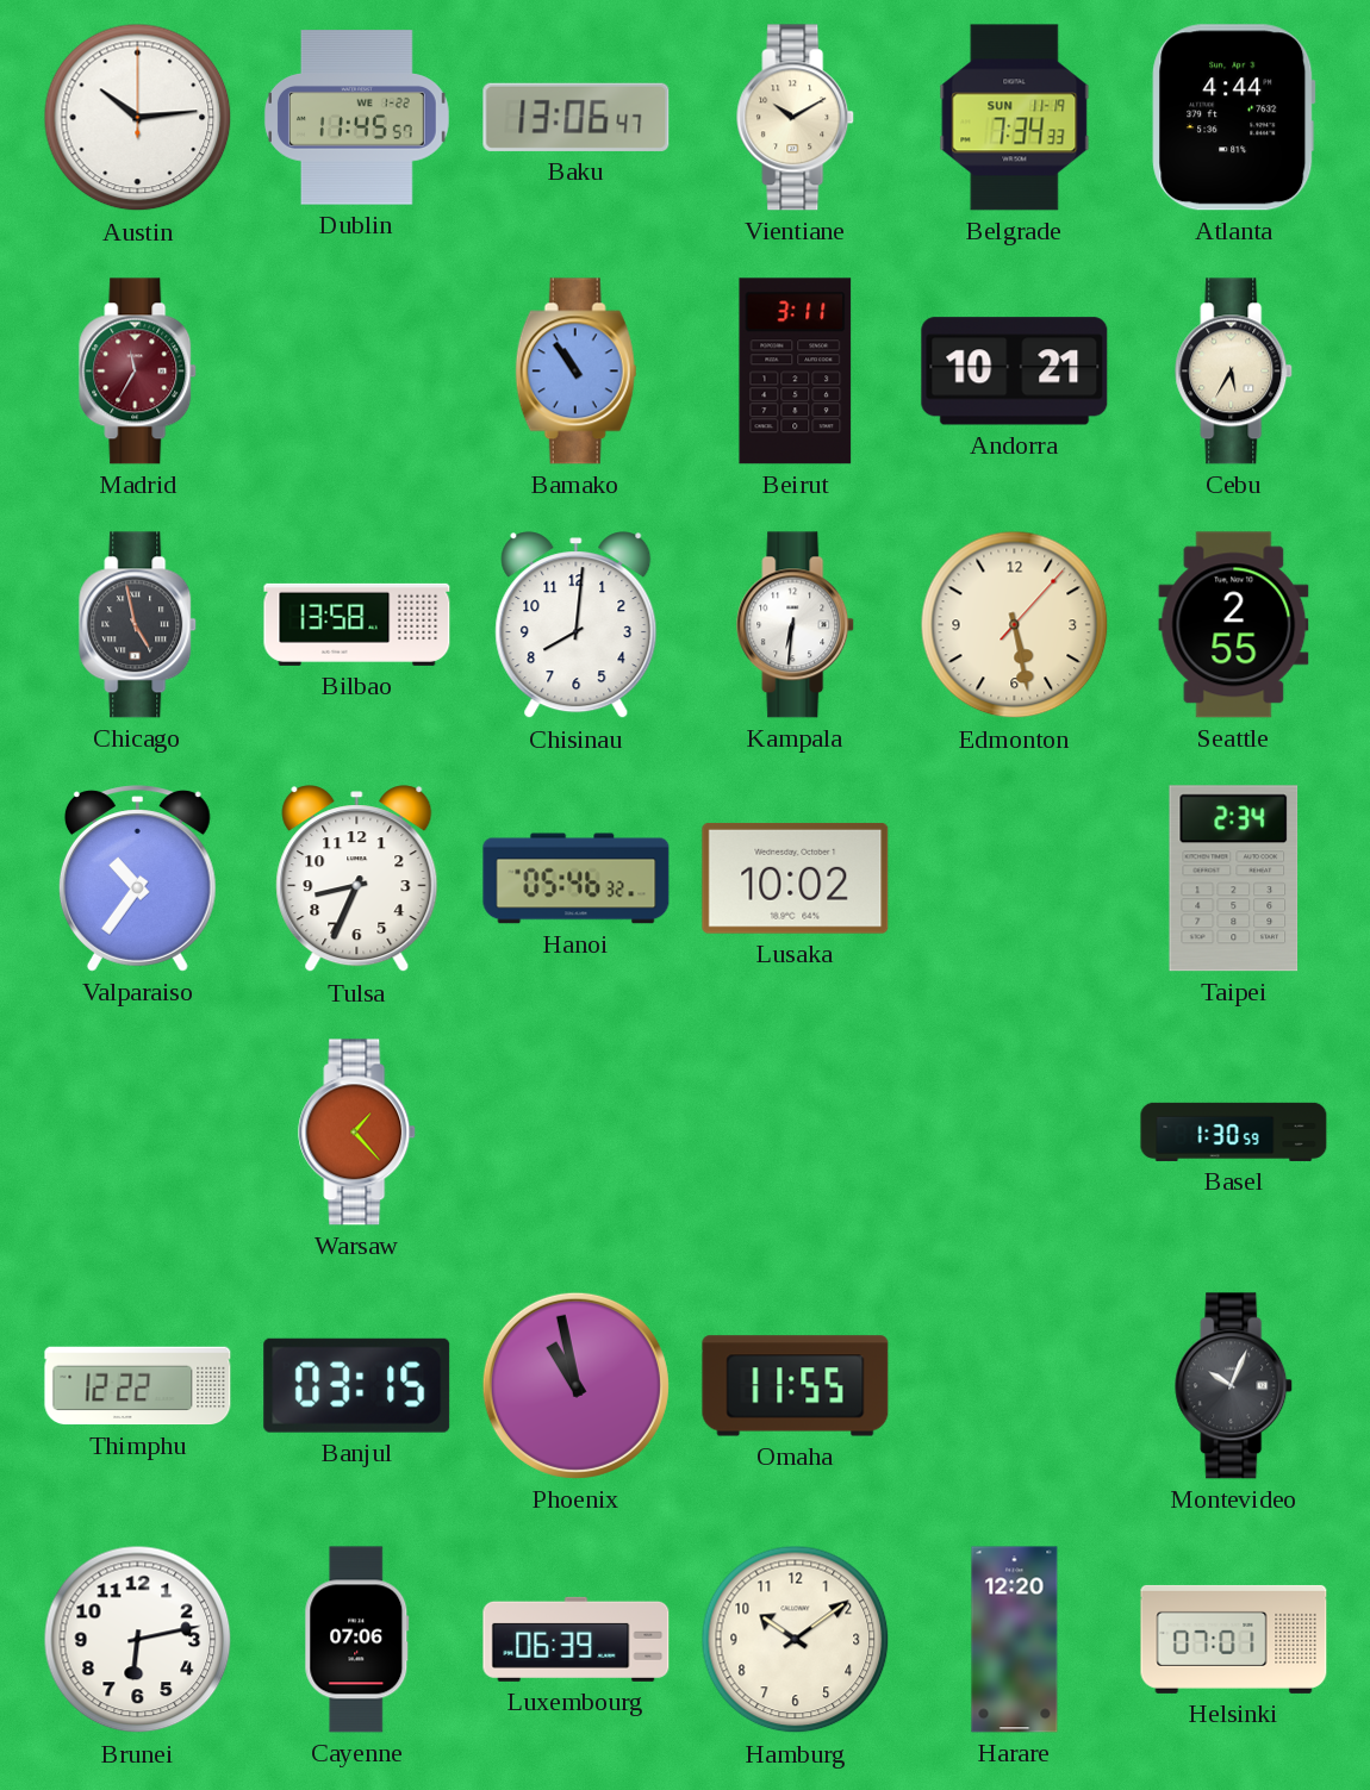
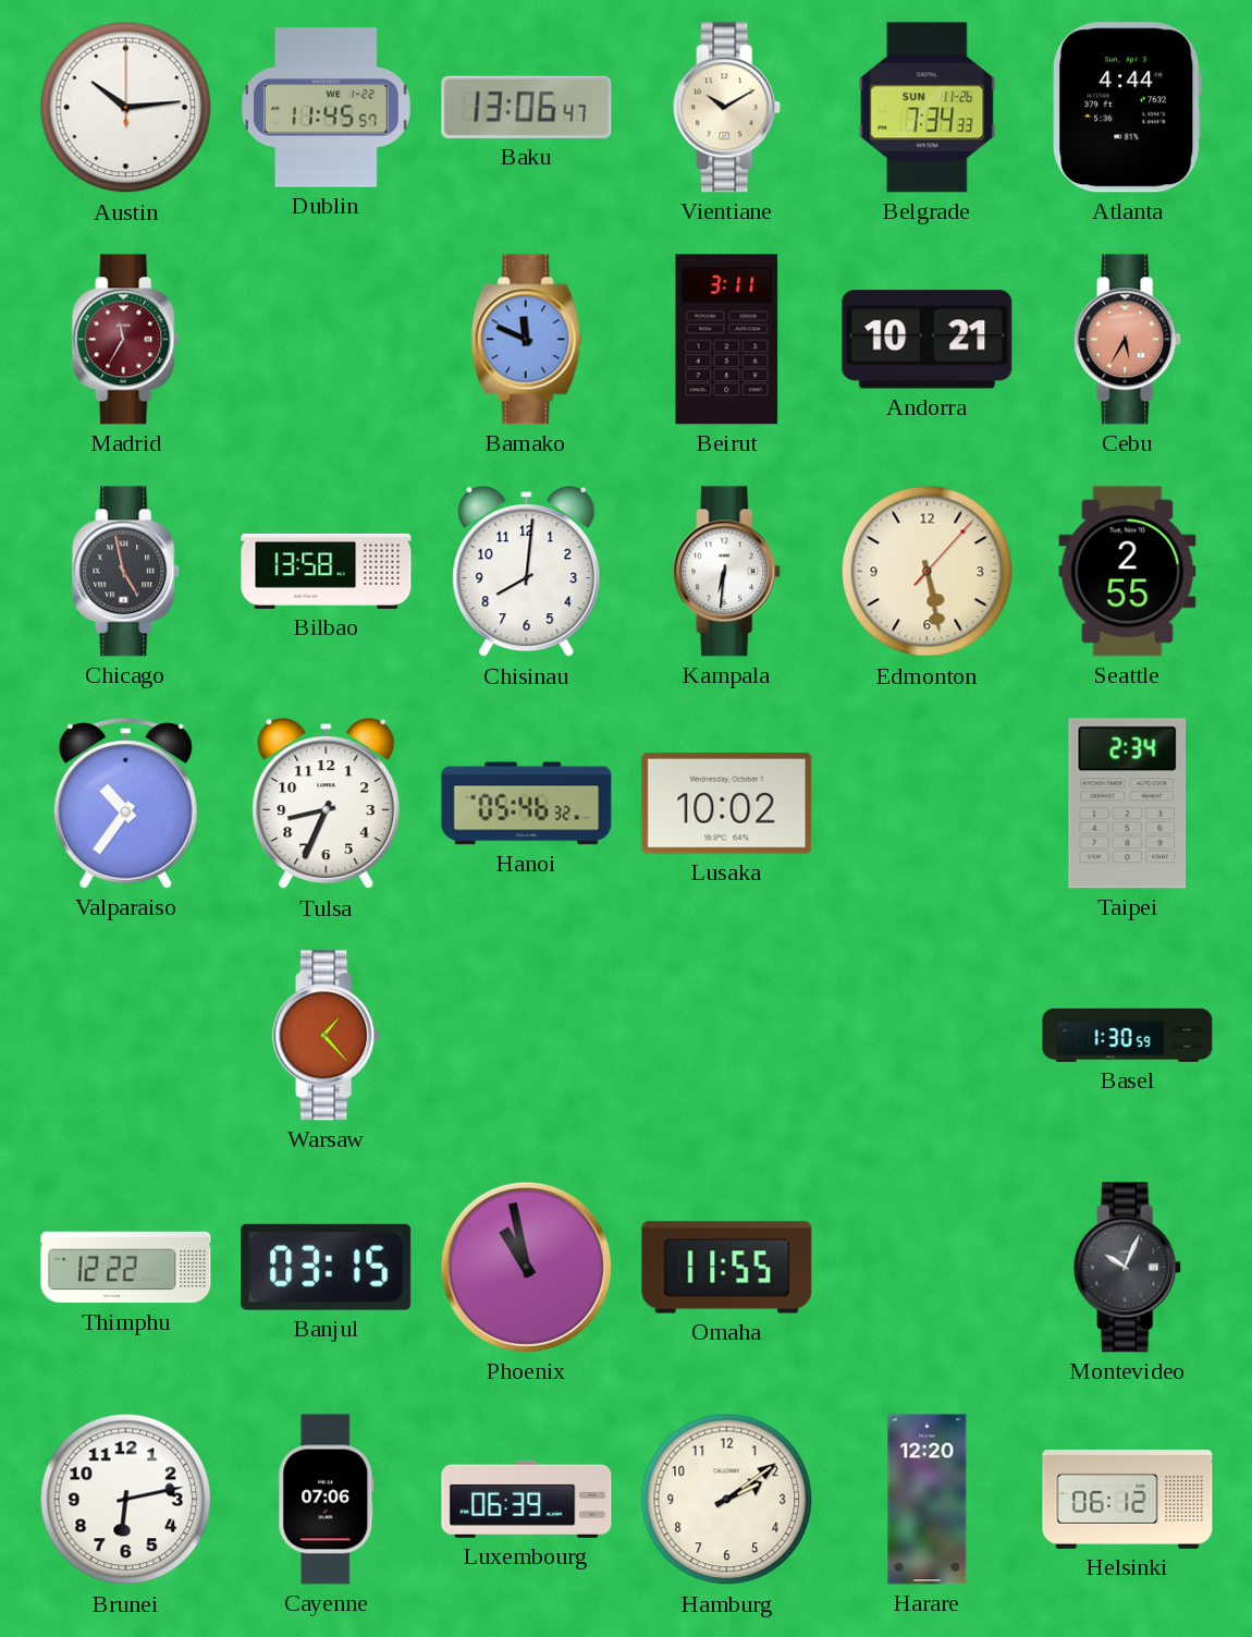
Belgrade date: SUN 11-19 -> SUN 11-26 (928, 108)
Bamako: 10:54 -> 11:49 (527, 340)
Cebu dial: cream -> salmon (1128, 340)
Hamburg: 10:09 -> 2:09 (727, 1500)
Helsinki: 07:01 -> 06:12 (1128, 1499)
